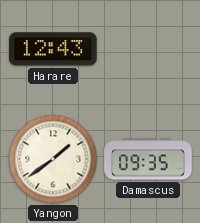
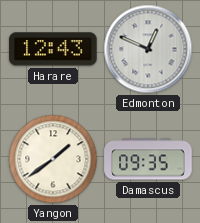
Edmonton: none -> 12:49 (148, 49)
